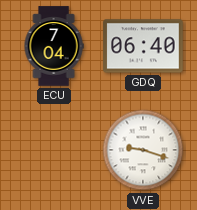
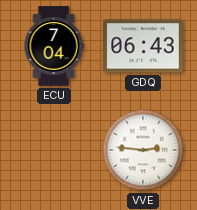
GDQ: 06:40 -> 06:43 (143, 46)
VVE: 9:18 -> 2:46 (143, 150)
